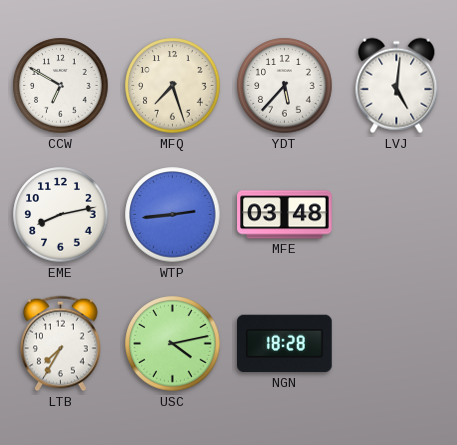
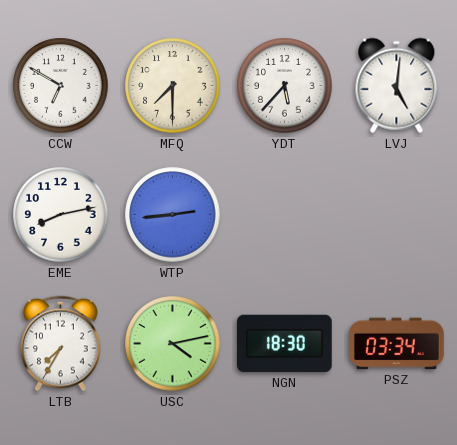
MFQ: 7:27 -> 7:30 (173, 86)
MFE: 03:48 -> none (285, 215)
NGN: 18:28 -> 18:30 (285, 344)
PSZ: none -> 03:34 (397, 344)
